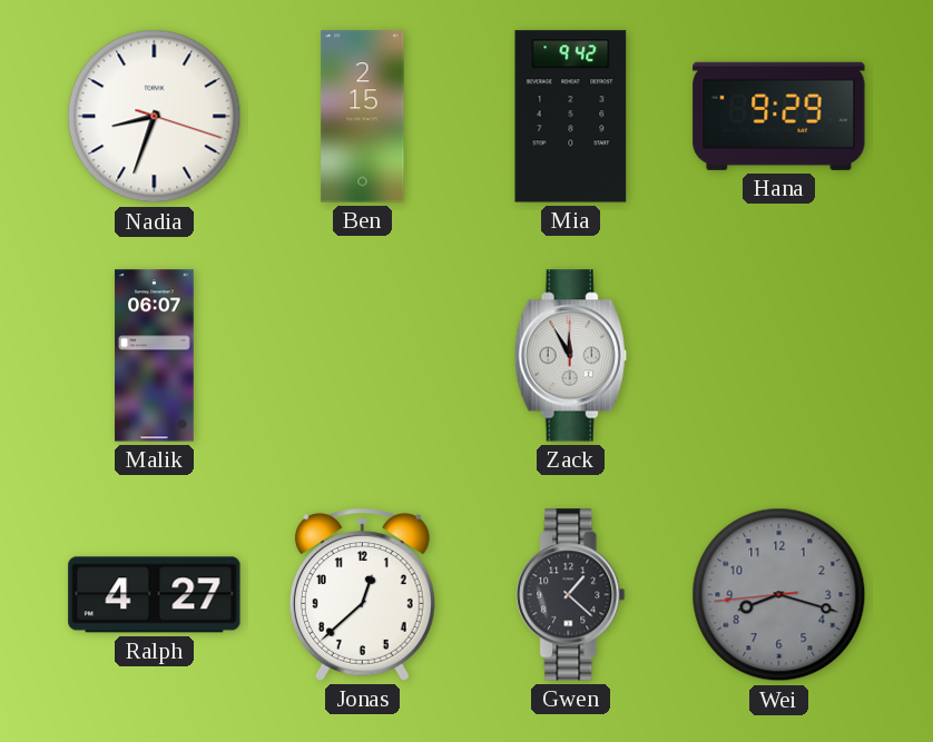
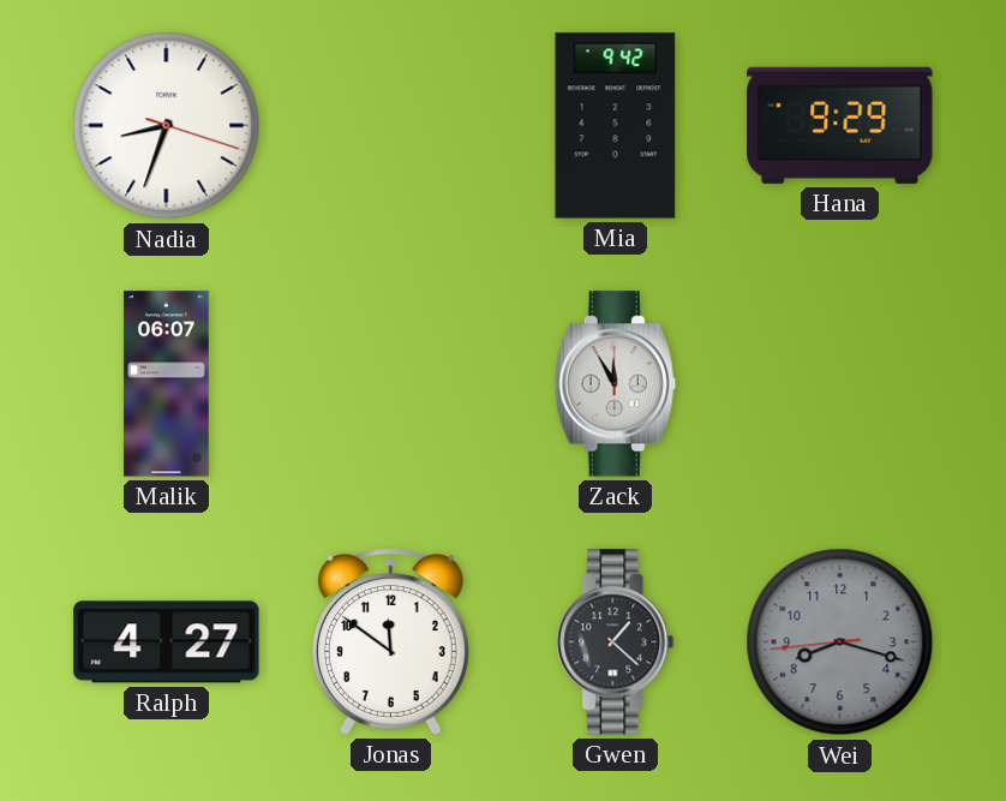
Ben: 2:15 -> none (363, 117)
Jonas: 12:38 -> 11:51 (390, 642)
